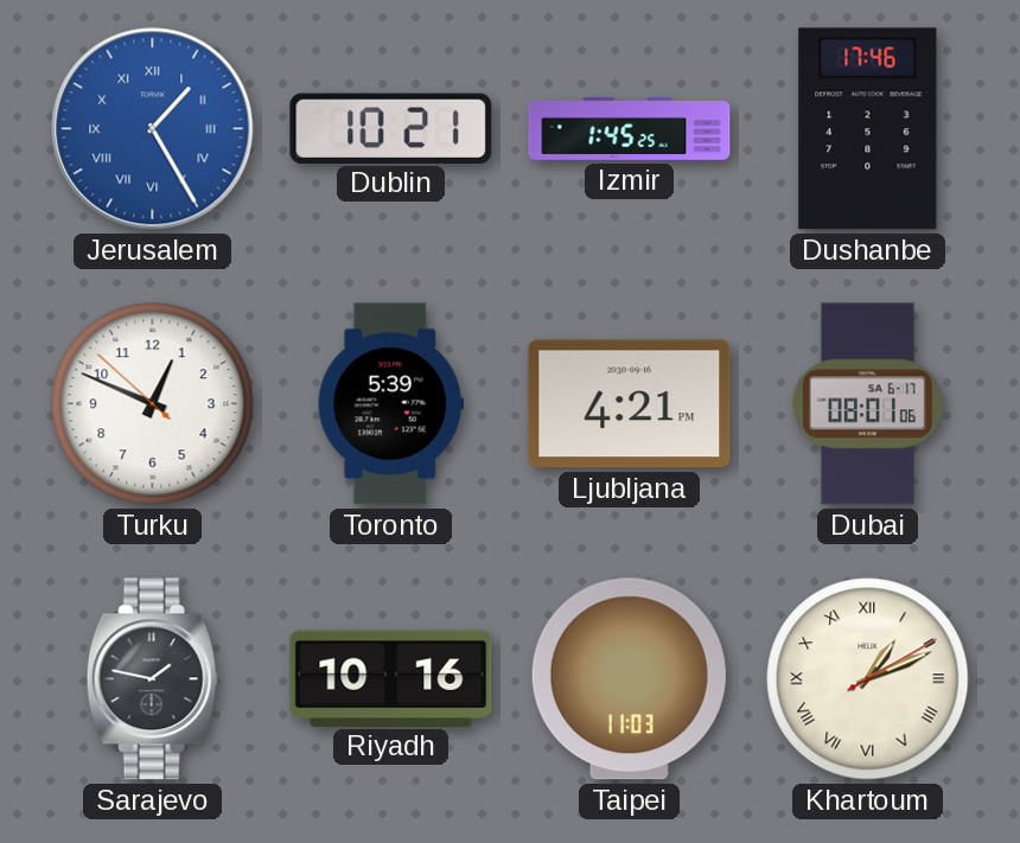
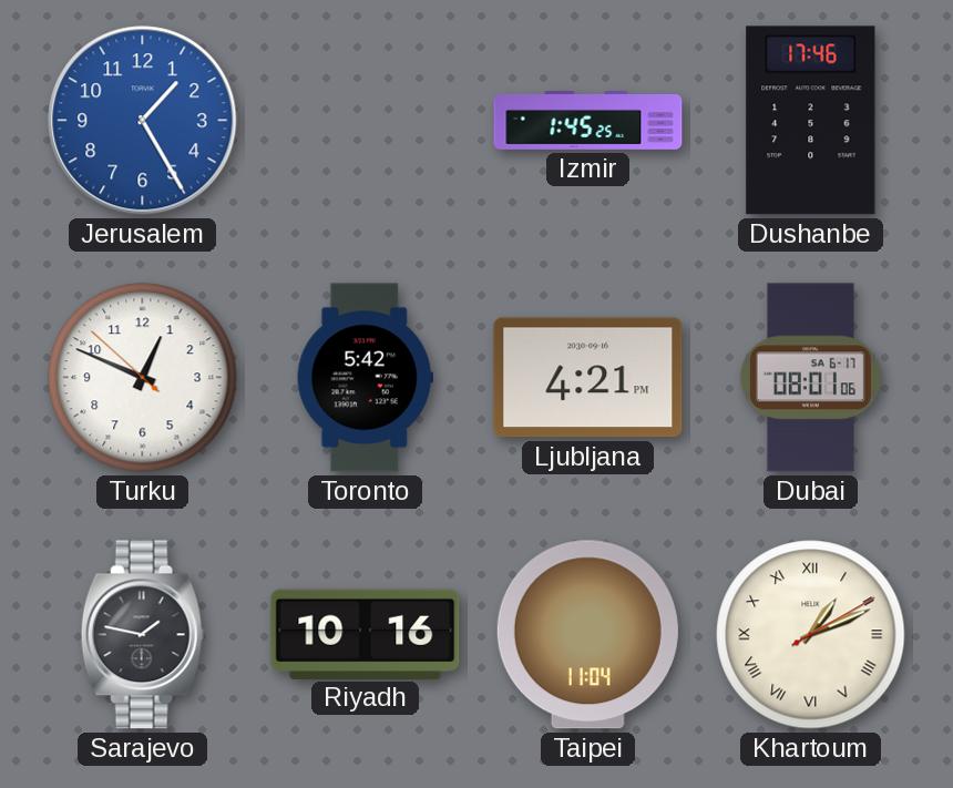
Jerusalem numerals: Roman -> Arabic (143, 121)
Dublin: 10:21 -> none (391, 128)
Toronto: 5:39 -> 5:42 (365, 378)
Taipei: 11:03 -> 11:04 (587, 635)
